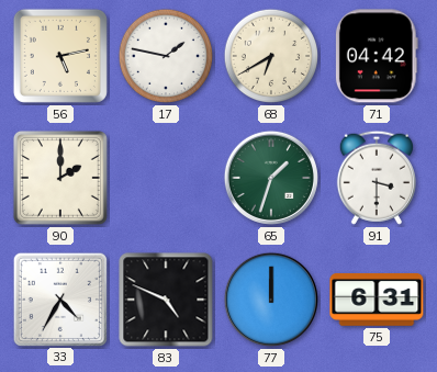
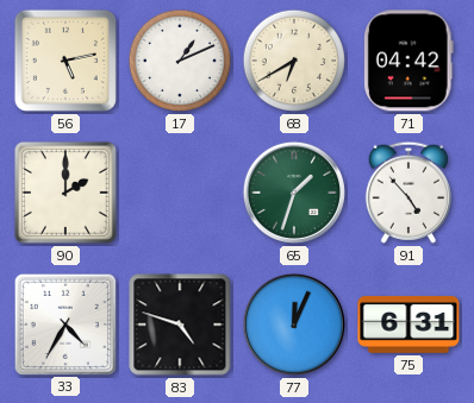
17: 1:47 -> 1:11 (180, 61)
91: 3:30 -> 4:53 (408, 193)
83: 4:49 -> 4:48 (180, 325)
77: 12:00 -> 12:04 (294, 325)
